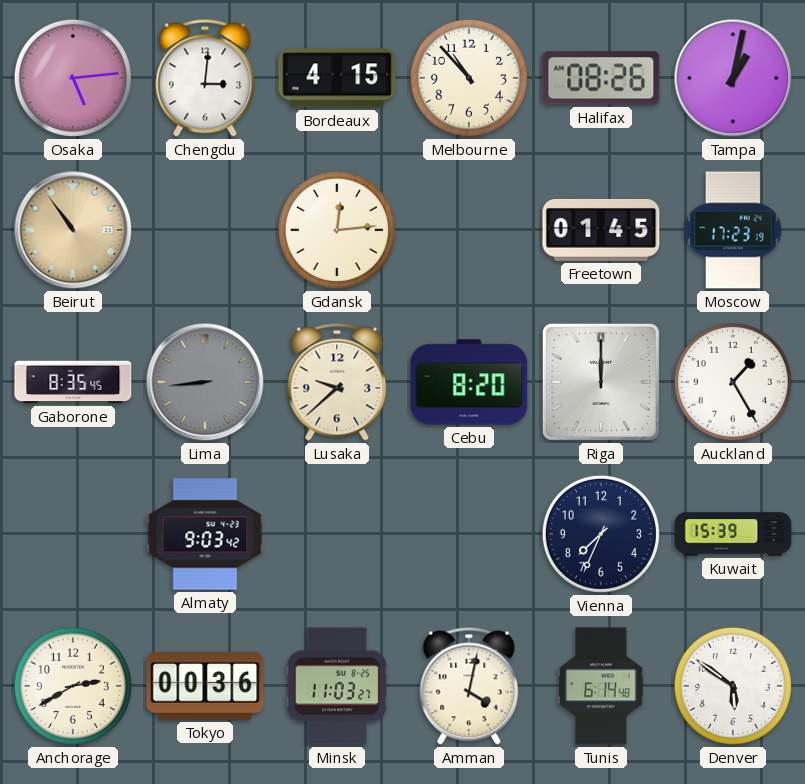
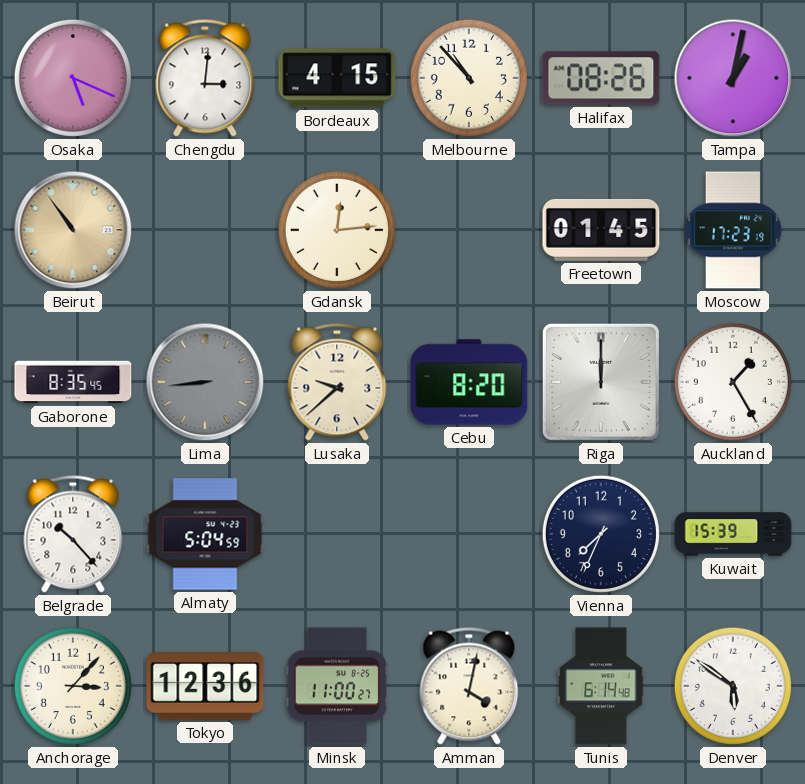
Osaka: 5:14 -> 5:19 (73, 78)
Belgrade: none -> 10:23 (73, 534)
Almaty: 9:03 -> 5:04 (205, 534)
Anchorage: 2:40 -> 3:07 (73, 686)
Tokyo: 00:36 -> 12:36 (205, 687)
Minsk: 11:03 -> 11:00 (337, 686)
